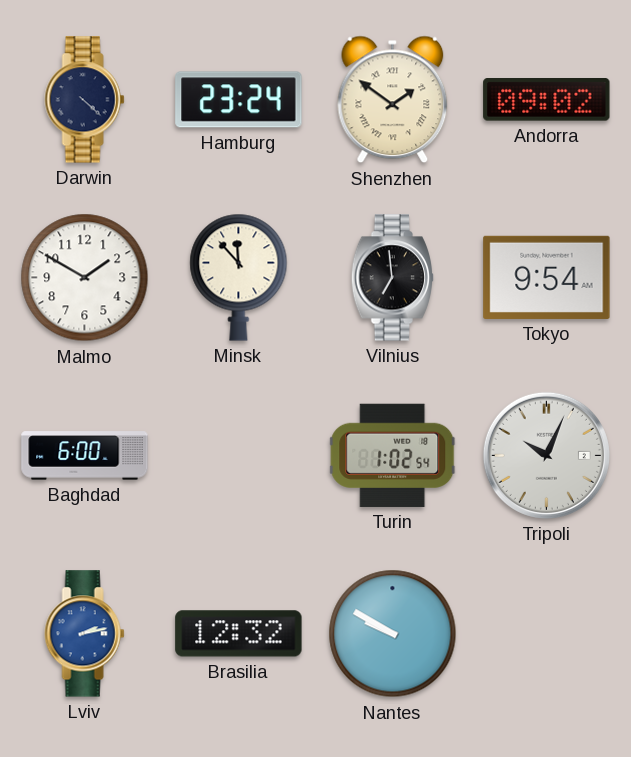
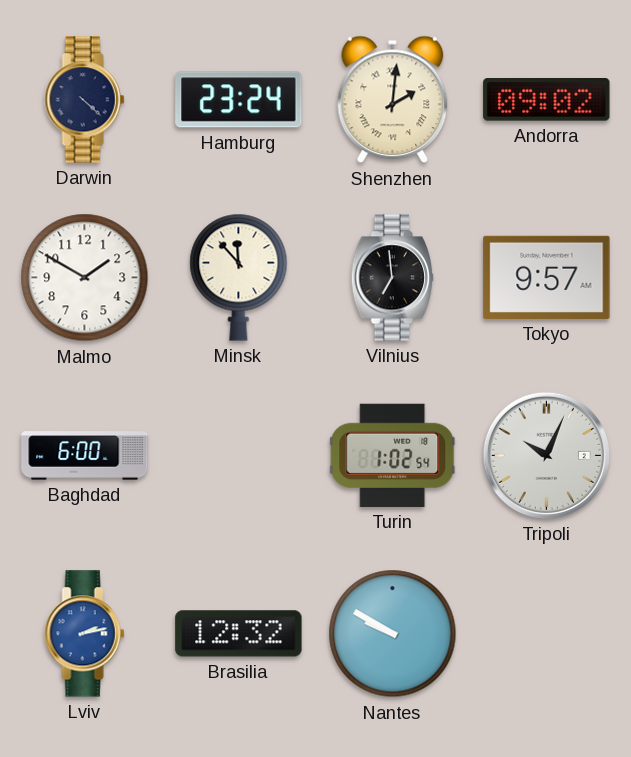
Shenzhen: 1:51 -> 2:01 (393, 100)
Tokyo: 9:54 -> 9:57 (547, 277)
